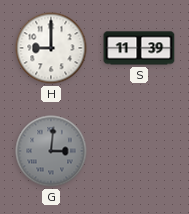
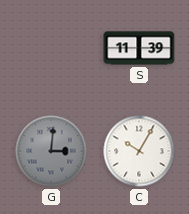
H: 9:00 -> none (51, 48)
C: none -> 10:05 (139, 151)
